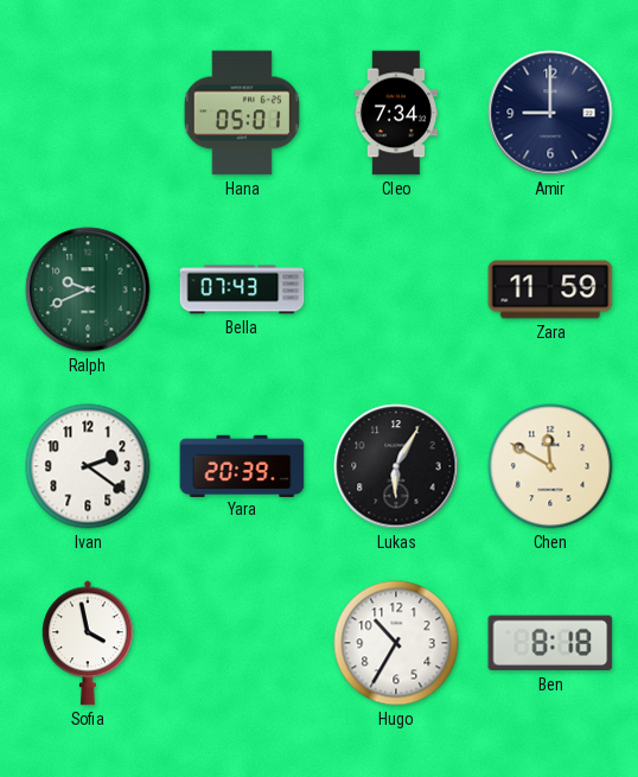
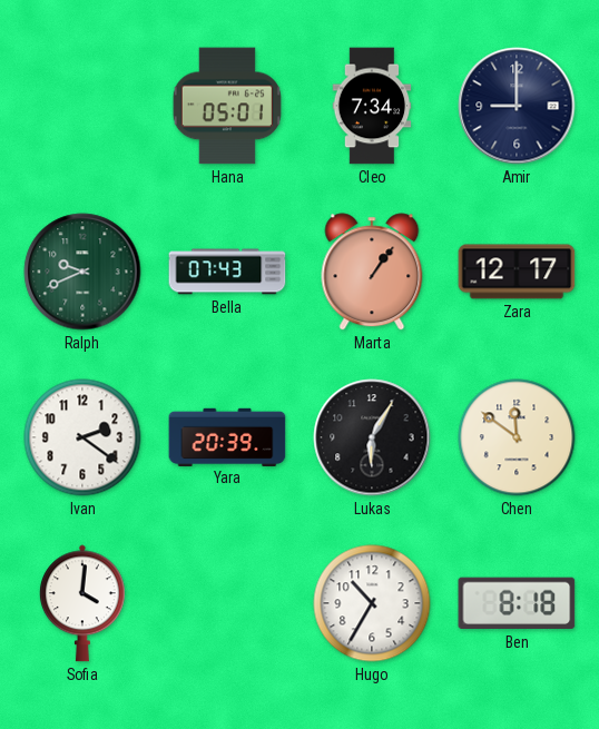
Marta: none -> 1:06 (372, 272)
Zara: 11:59 -> 12:17 (517, 272)
Chen: 11:50 -> 11:51 (517, 437)
Sofia: 3:58 -> 4:01 (82, 603)
